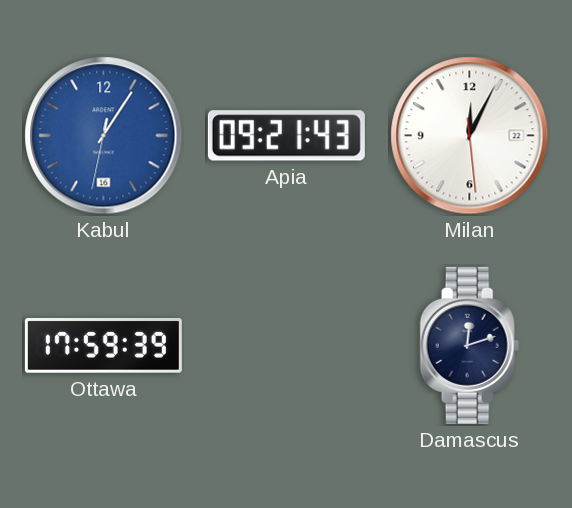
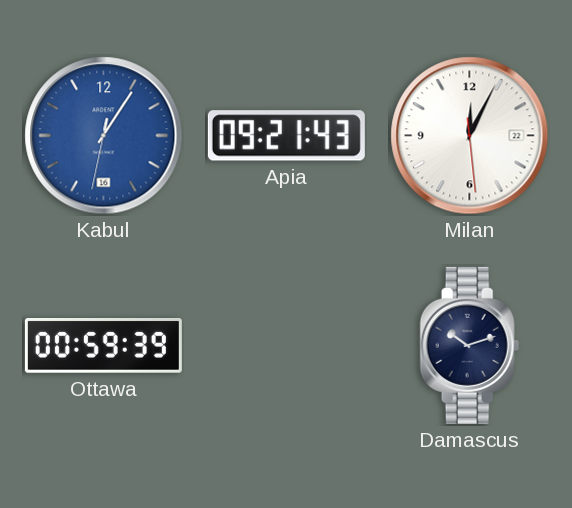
Ottawa: 17:59 -> 00:59 (103, 346)
Damascus: 12:12 -> 10:12 (470, 345)
